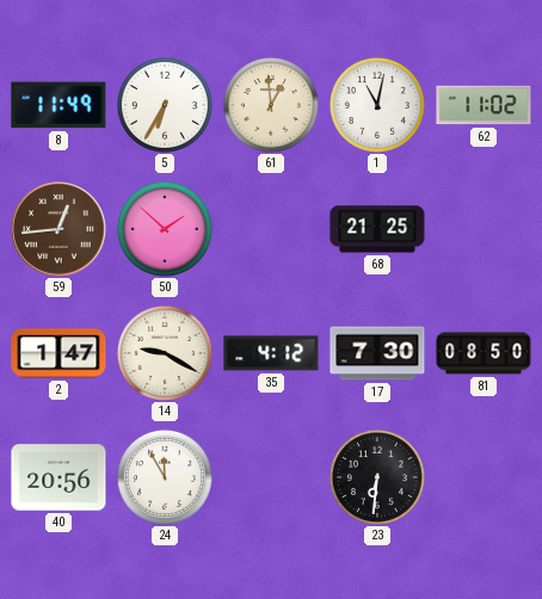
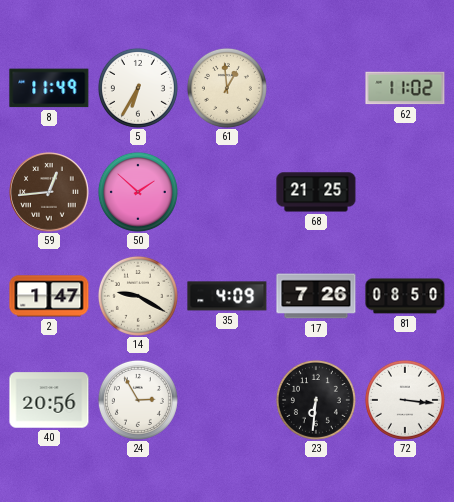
1: 11:02 -> none (377, 105)
35: 4:12 -> 4:09 (227, 296)
17: 7:30 -> 7:26 (316, 296)
24: 11:55 -> 2:55 (138, 400)
72: none -> 3:16 (405, 400)
